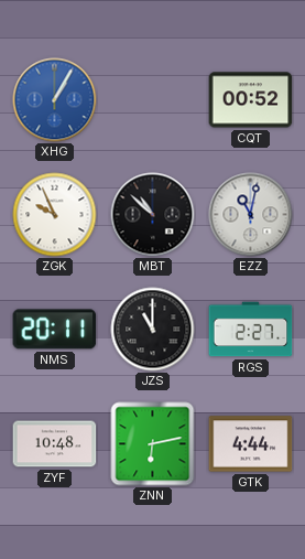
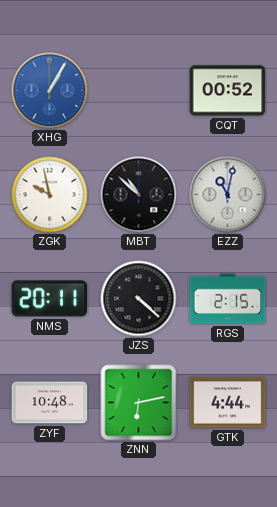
ZGK: 9:56 -> 9:58 (50, 195)
JZS: 11:00 -> 4:22 (139, 299)
RGS: 2:27 -> 2:15 (228, 299)
